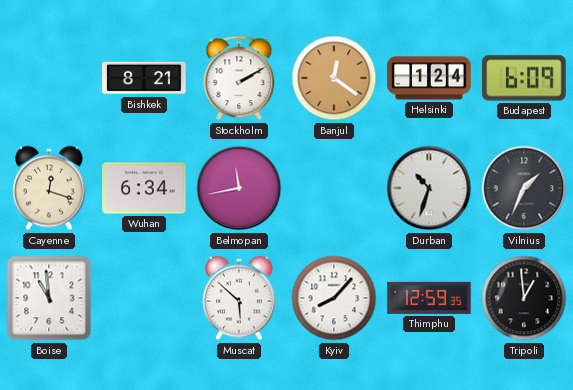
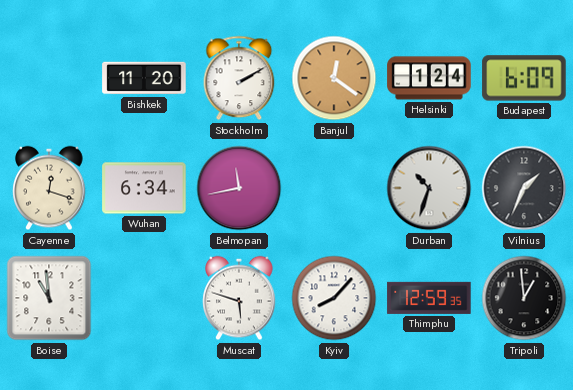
Bishkek: 8:21 -> 11:20 (144, 78)
Muscat: 5:52 -> 5:48 (239, 298)
